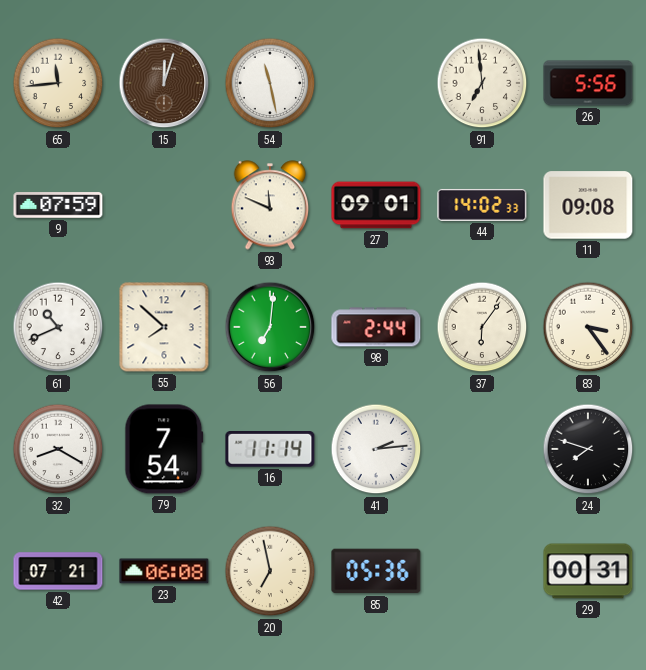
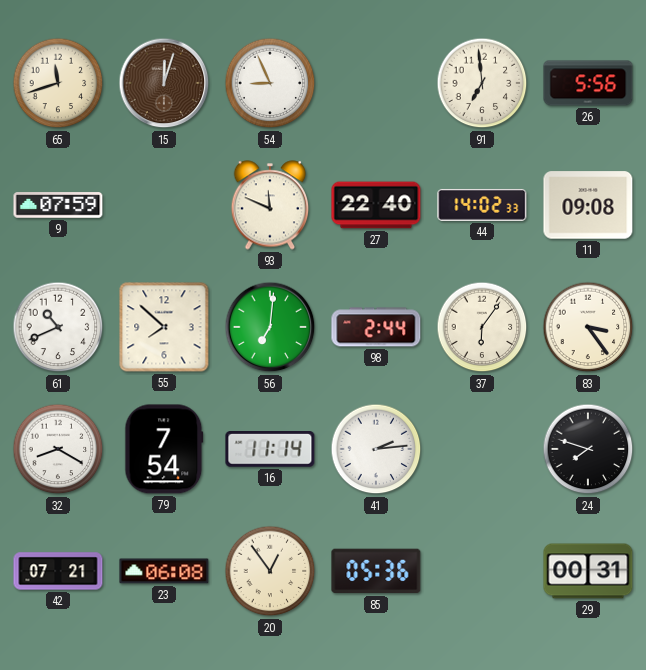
65: 11:44 -> 11:42 (58, 83)
54: 11:28 -> 8:56 (270, 83)
27: 09:01 -> 22:40 (376, 205)
20: 6:58 -> 12:54 (270, 571)
